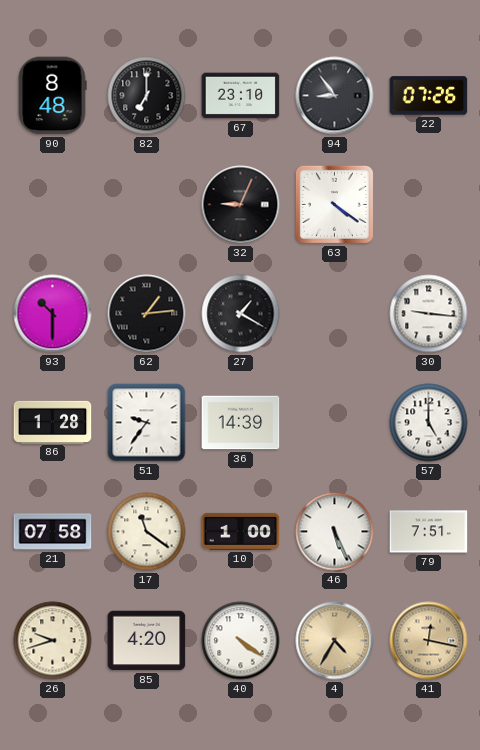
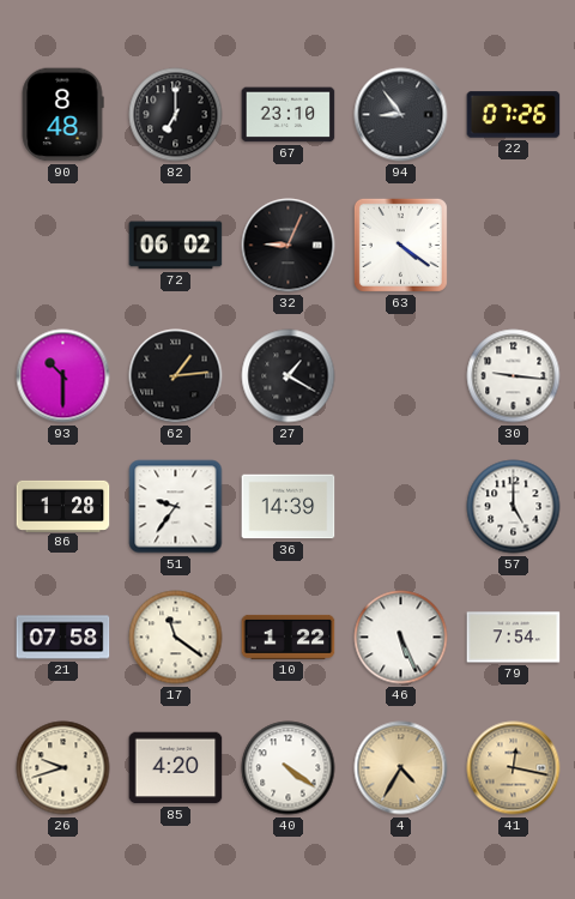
72: none -> 06:02 (176, 246)
10: 1:00 -> 1:22 (289, 636)
79: 7:51 -> 7:54 (514, 638)
